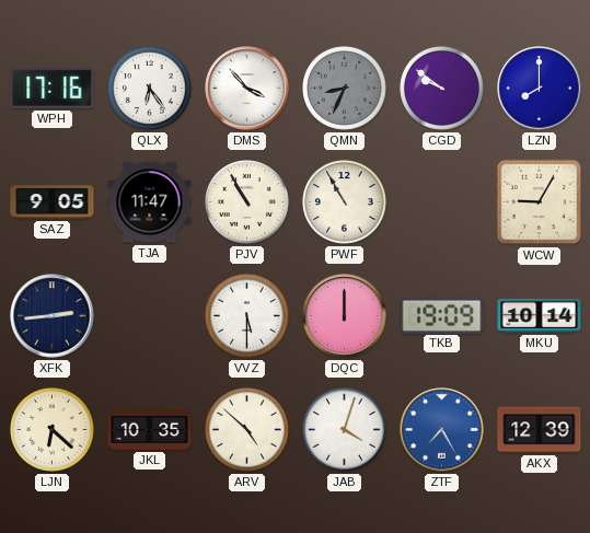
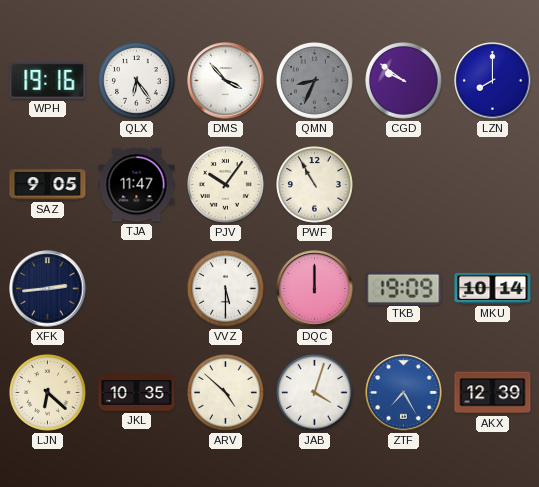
WPH: 17:16 -> 19:16 (48, 80)
PJV: 10:55 -> 10:06 (226, 185)
WCW: 9:05 -> none (540, 202)
